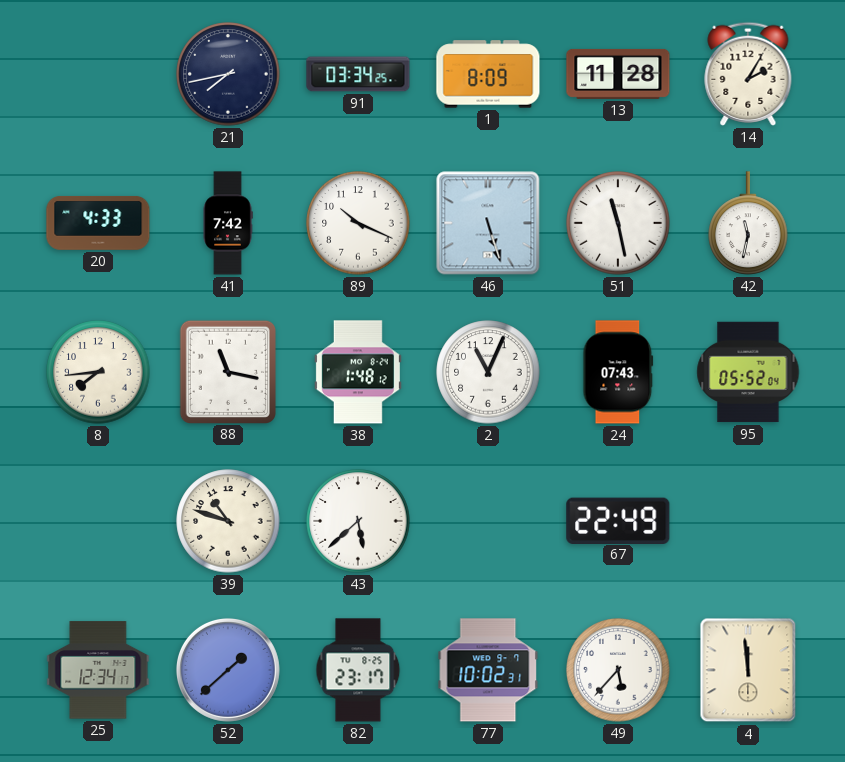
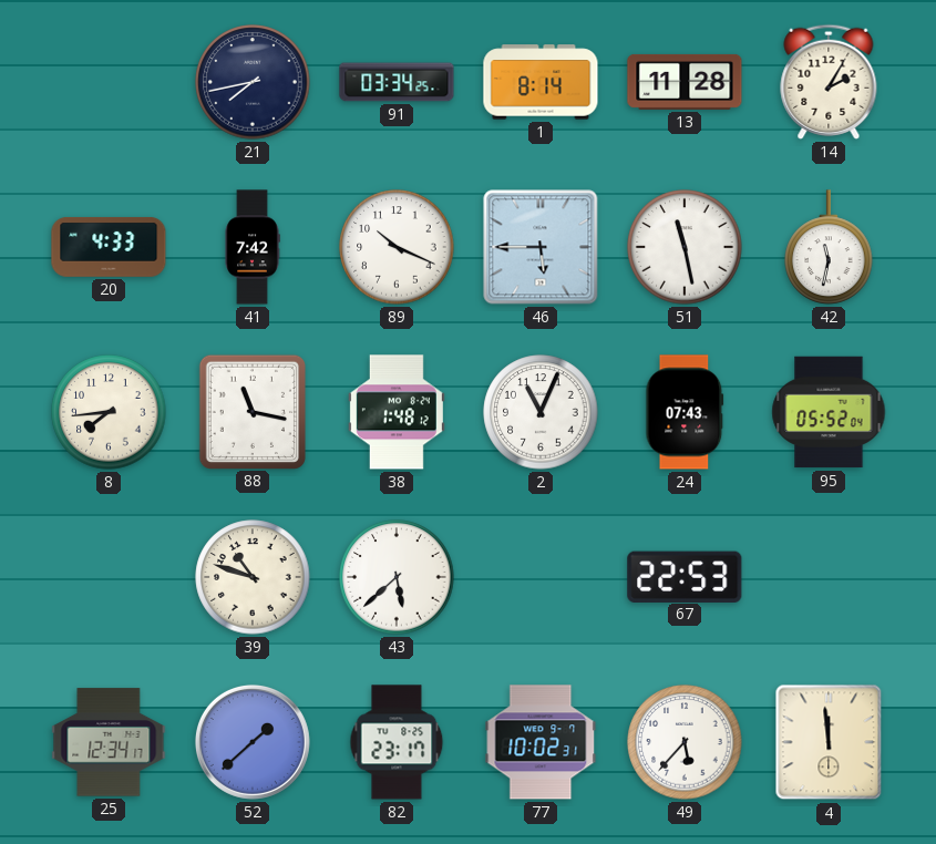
1: 8:09 -> 8:14 (541, 82)
46: 5:27 -> 5:45 (541, 247)
67: 22:49 -> 22:53 (685, 576)
